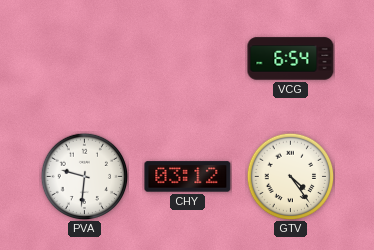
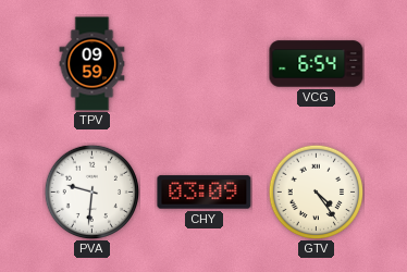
TPV: none -> 09:59 (92, 64)
CHY: 03:12 -> 03:09 (205, 193)
